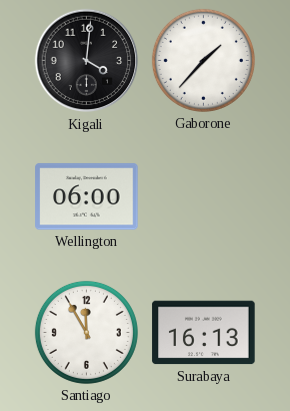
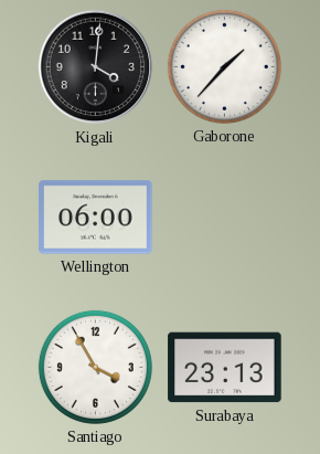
Santiago: 11:55 -> 3:55 (95, 367)
Surabaya: 16:13 -> 23:13 (225, 368)
